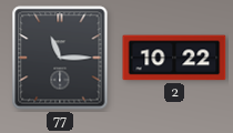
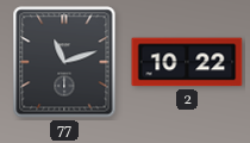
77: 11:15 -> 11:12 (64, 62)
